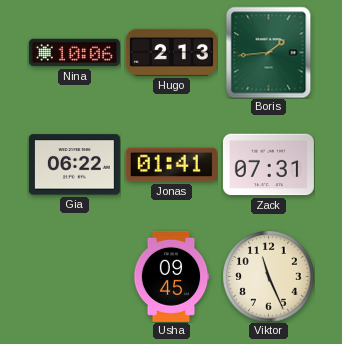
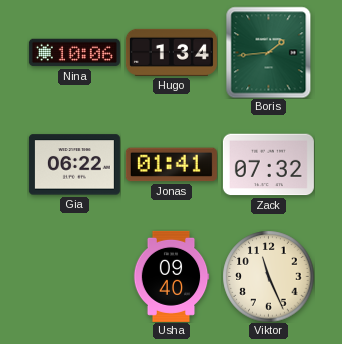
Hugo: 2:13 -> 1:34 (171, 52)
Zack: 07:31 -> 07:32 (268, 165)
Usha: 09:45 -> 09:40 (171, 276)
